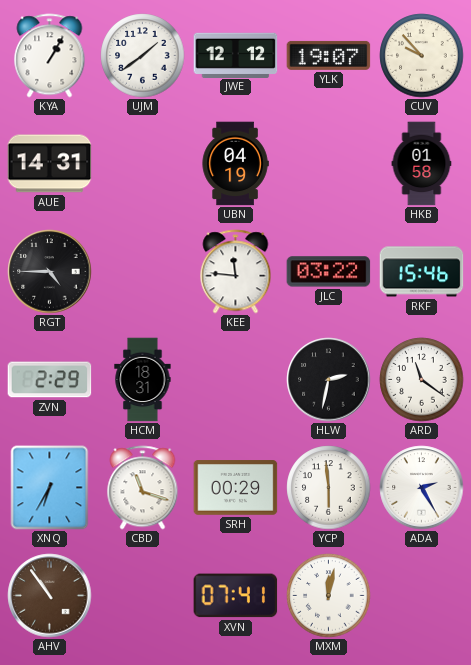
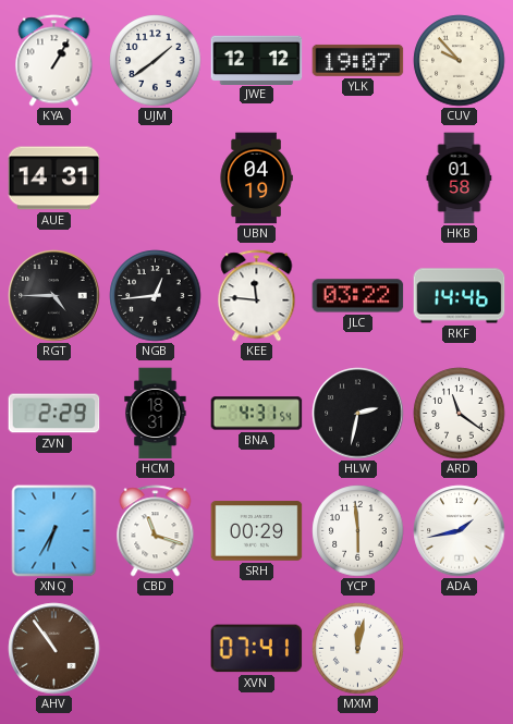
NGB: none -> 12:44 (156, 296)
RKF: 15:46 -> 14:46 (460, 296)
BNA: none -> 4:31 (257, 414)
ADA: 2:25 -> 1:43 (460, 531)
